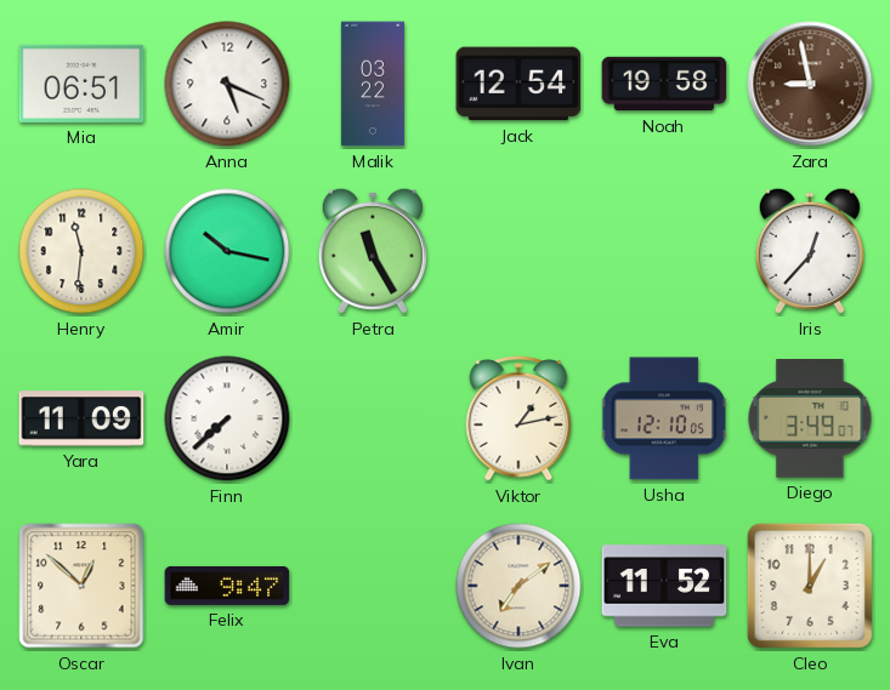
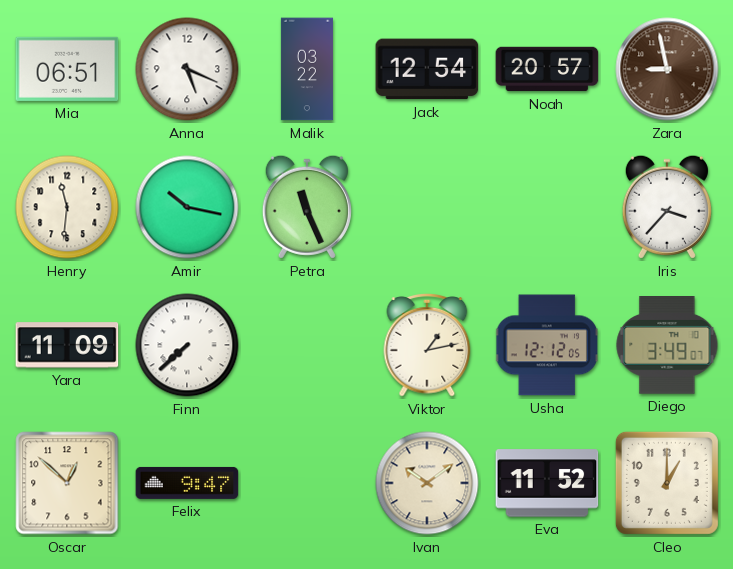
Noah: 19:58 -> 20:57 (547, 69)
Petra: 11:25 -> 11:26 (307, 207)
Iris: 12:37 -> 3:37 (667, 207)
Usha: 12:10 -> 12:12 (548, 345)
Ivan: 7:09 -> 10:09 (427, 483)
